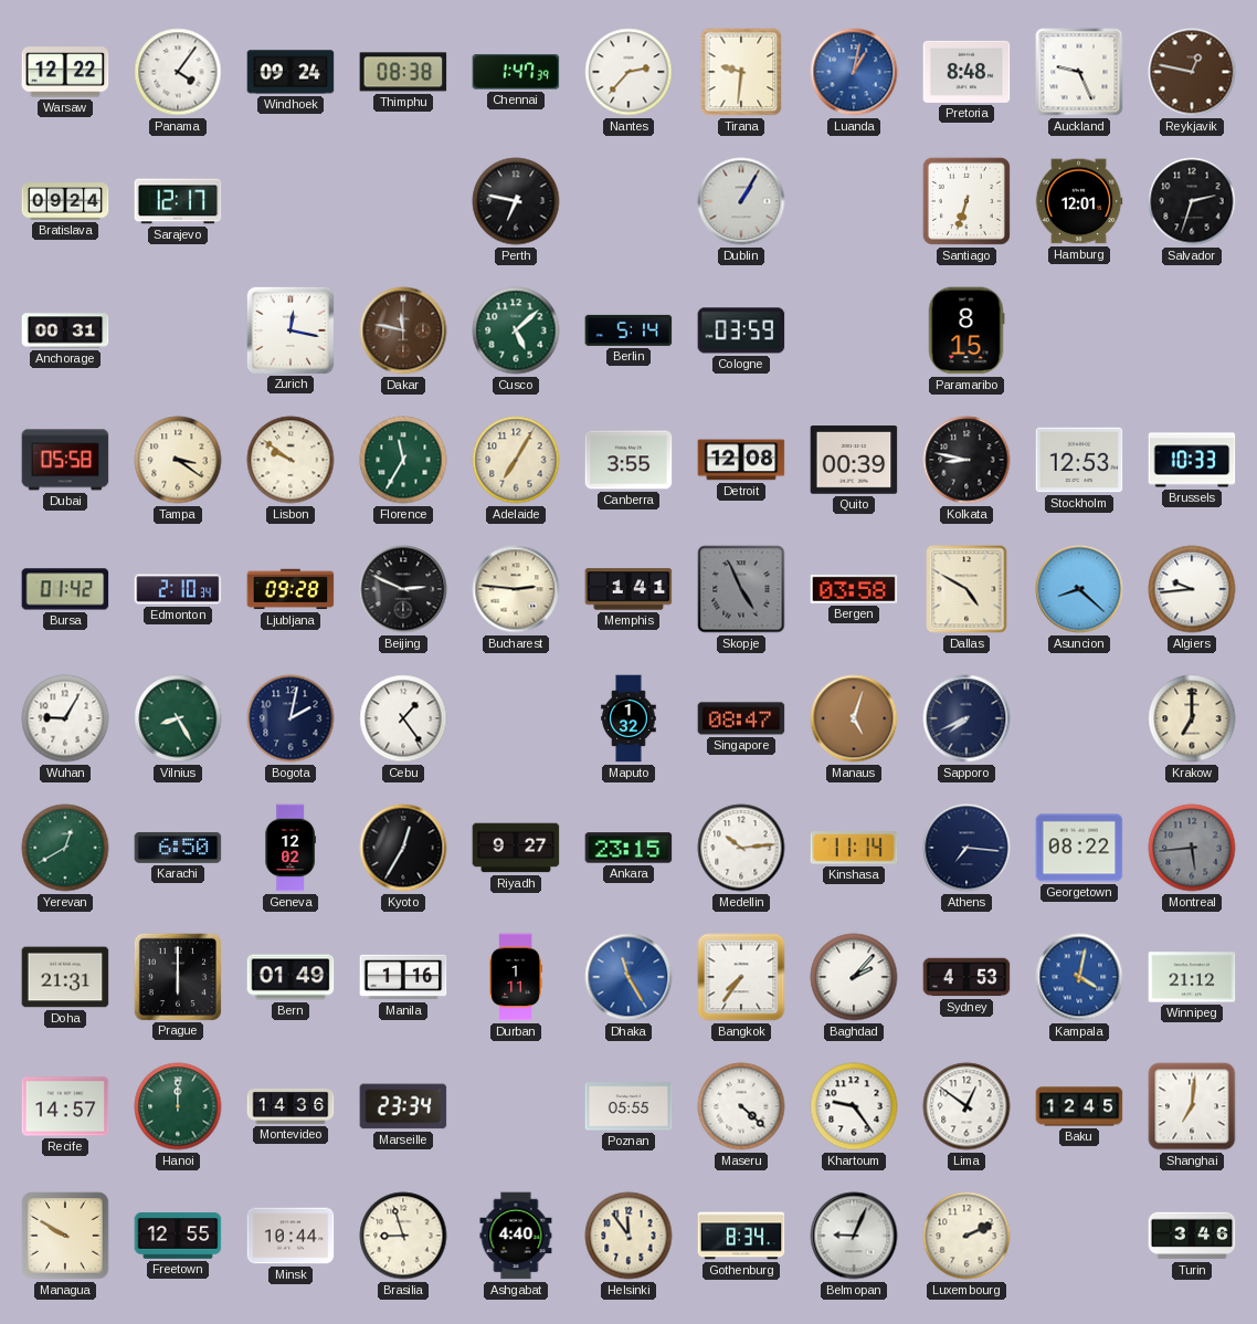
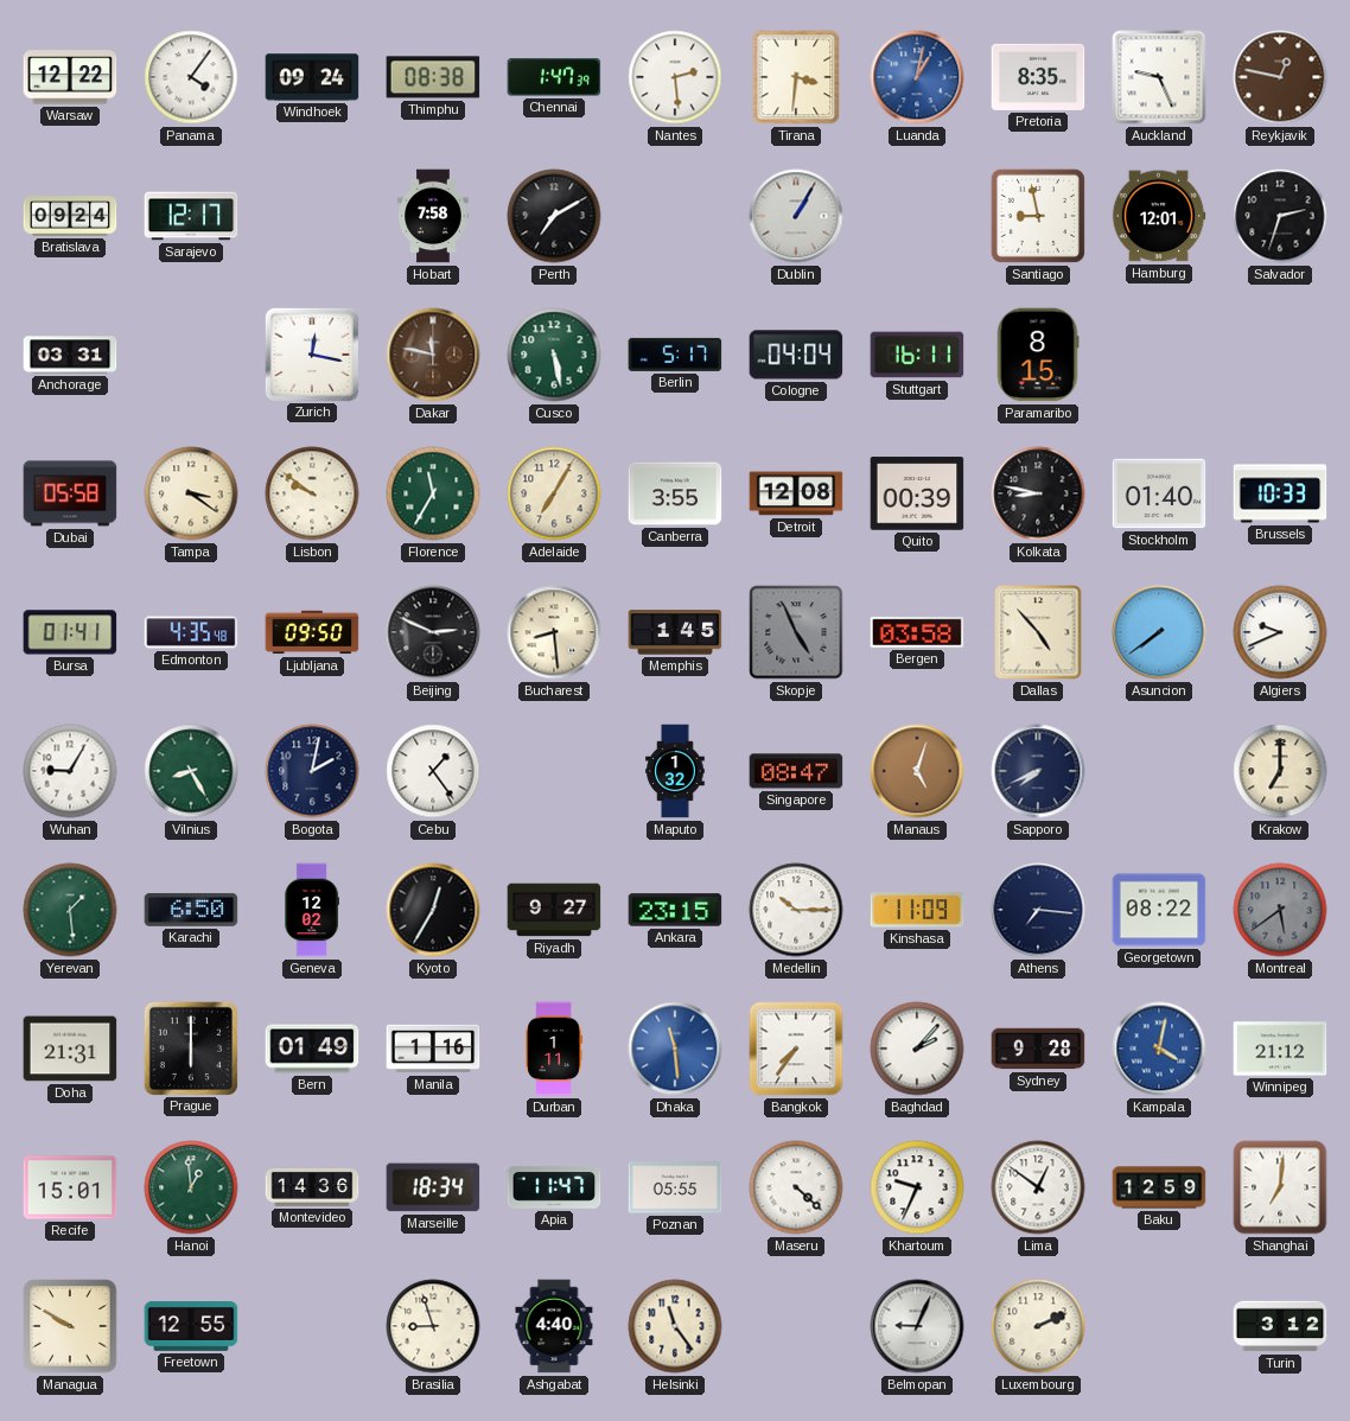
Nantes: 2:37 -> 2:29 (675, 77)
Tirana: 9:31 -> 3:31 (796, 77)
Pretoria: 8:48 -> 8:35 (1038, 77)
Hobart: none -> 7:58 (433, 216)
Perth: 6:47 -> 7:10 (554, 216)
Santiago: 6:33 -> 8:58 (1038, 216)
Anchorage: 00:31 -> 03:31 (70, 355)
Cusco: 5:08 -> 5:28 (554, 355)
Berlin: 5:14 -> 5:17 (675, 355)
Cologne: 03:59 -> 04:04 (796, 355)
Stuttgart: none -> 16:11 (917, 355)
Stockholm: 12:53 -> 01:40 (1159, 493)
Bursa: 01:42 -> 01:41 (70, 632)
Edmonton: 2:10 -> 4:35 (191, 632)
Ljubljana: 09:28 -> 09:50 (312, 632)
Bucharest: 2:46 -> 8:29 (554, 632)
Memphis: 1:41 -> 1:45 (675, 632)
Dallas: 4:50 -> 4:53 (1038, 632)
Asuncion: 8:22 -> 7:39 (1159, 632)
Algiers: 9:44 -> 9:41 (1280, 632)
Yerevan: 12:40 -> 1:29 (70, 910)
Medellin: 10:14 -> 10:15 (796, 910)
Kinshasa: 11:14 -> 11:09 (917, 910)
Montreal: 5:44 -> 5:39 (1280, 910)
Dhaka: 11:25 -> 11:29 (675, 1049)
Sydney: 4:53 -> 9:28 (1038, 1049)
Recife: 14:57 -> 15:01 (70, 1187)
Hanoi: 12:00 -> 12:59 (191, 1187)
Marseille: 23:34 -> 18:34 (433, 1187)
Apia: none -> 11:47 (554, 1189)
Khartoum: 9:24 -> 9:34 (917, 1187)
Baku: 12:45 -> 12:59 (1159, 1187)
Minsk: 10:44 -> none (291, 1236)
Helsinki: 11:54 -> 11:24 (675, 1326)
Gothenburg: 8:34 -> none (741, 1236)
Turin: 3:46 -> 3:12 (1280, 1326)
